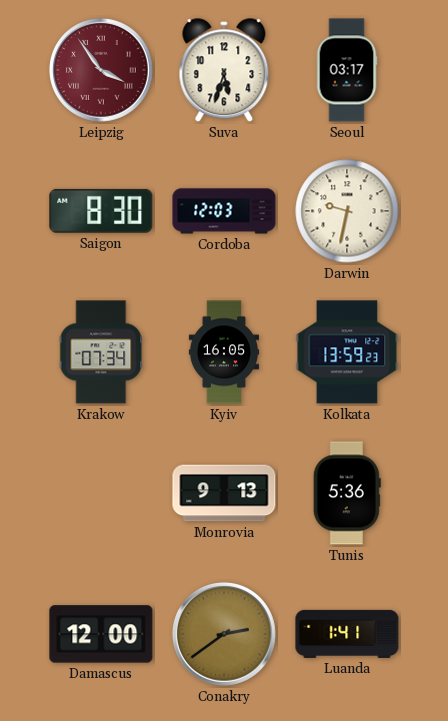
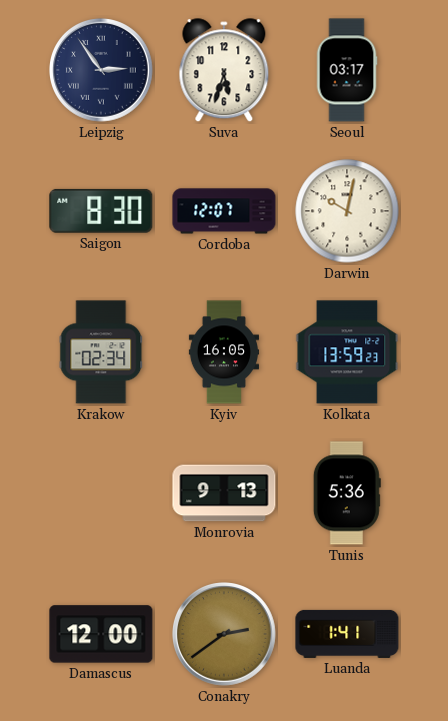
Leipzig: 3:54 -> 2:54 (101, 70)
Leipzig dial: burgundy -> navy (101, 70)
Cordoba: 12:03 -> 12:07 (224, 211)
Darwin: 9:32 -> 10:02 (347, 211)
Krakow: 07:34 -> 02:34 (101, 352)
